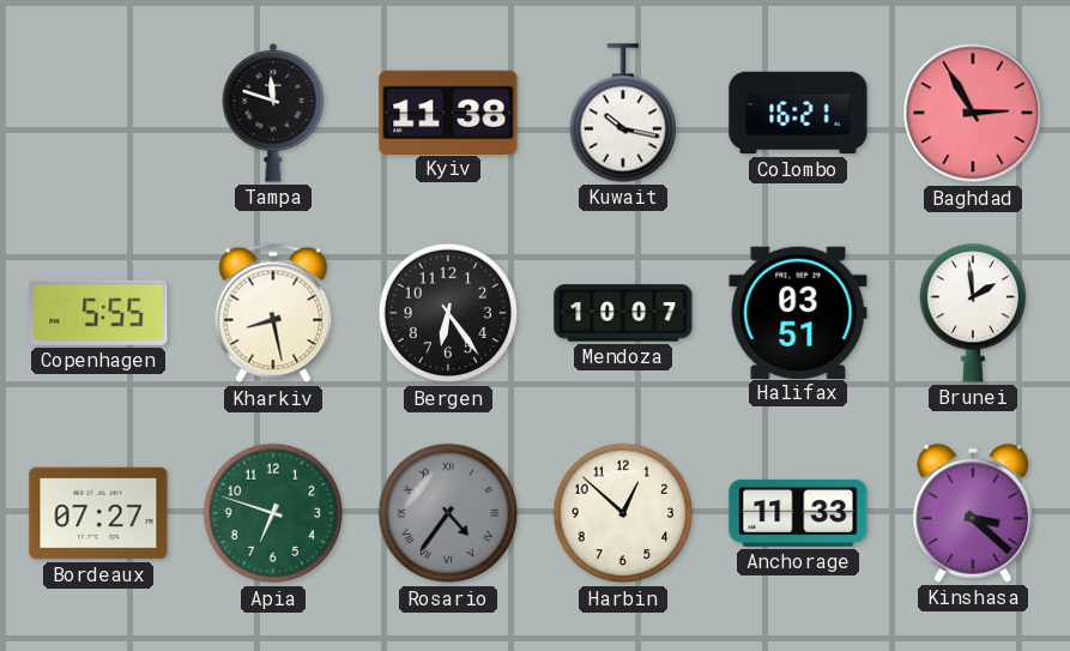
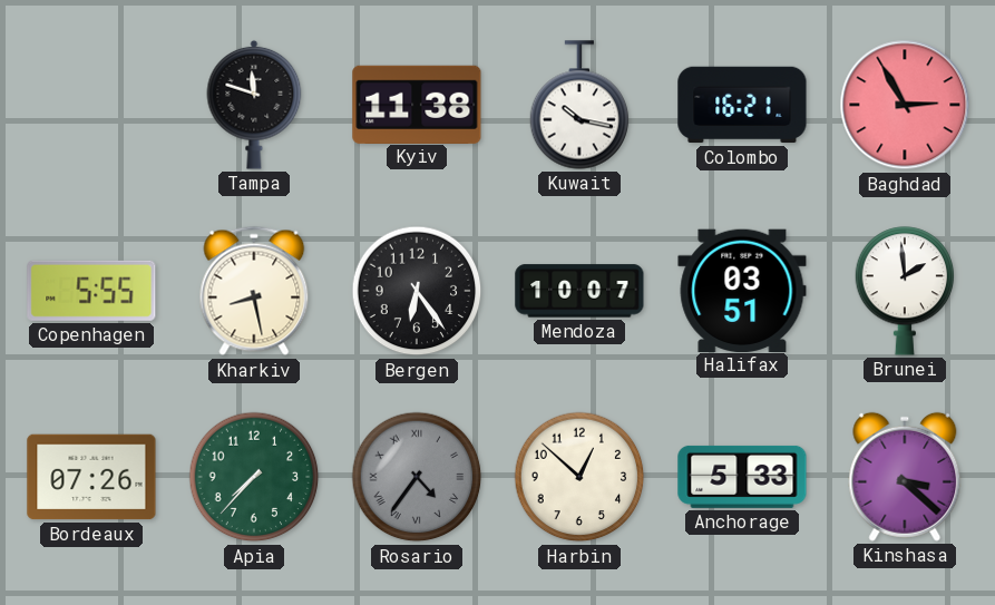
Bordeaux: 07:27 -> 07:26 (91, 477)
Apia: 6:48 -> 7:37 (254, 477)
Anchorage: 11:33 -> 5:33 (742, 477)
